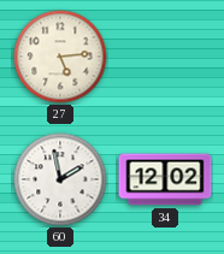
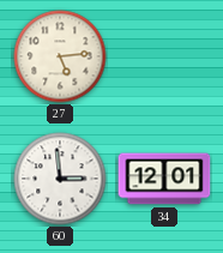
60: 1:58 -> 2:59 (60, 179)
34: 12:02 -> 12:01 (164, 179)
